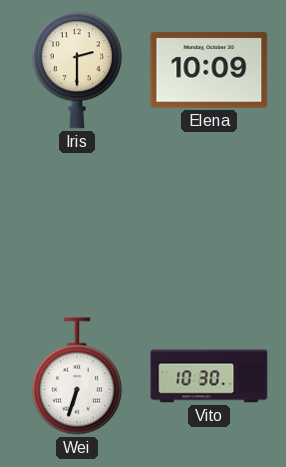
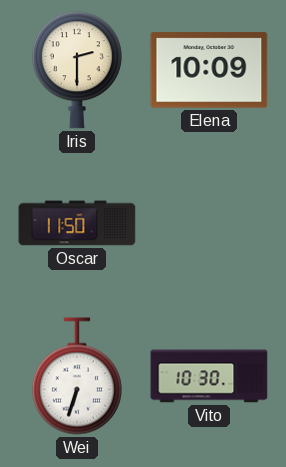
Oscar: none -> 11:50 (77, 223)
